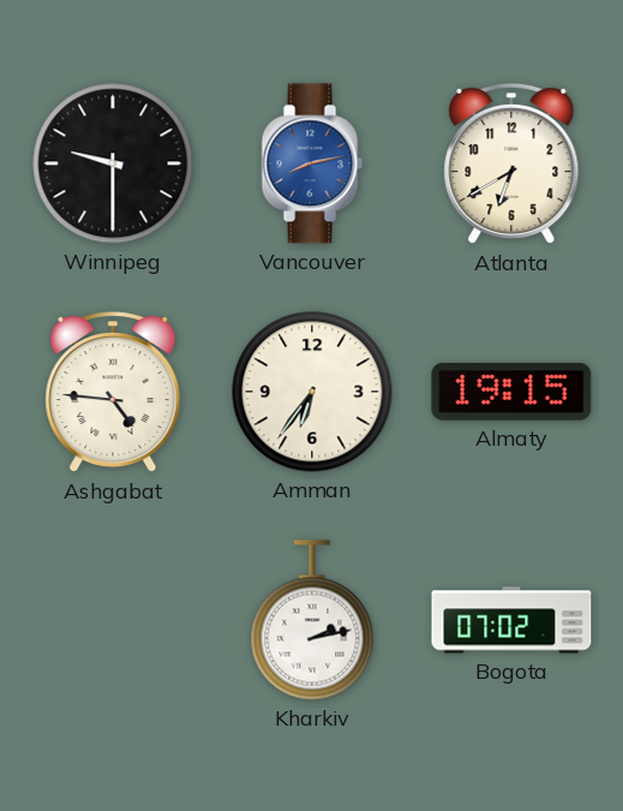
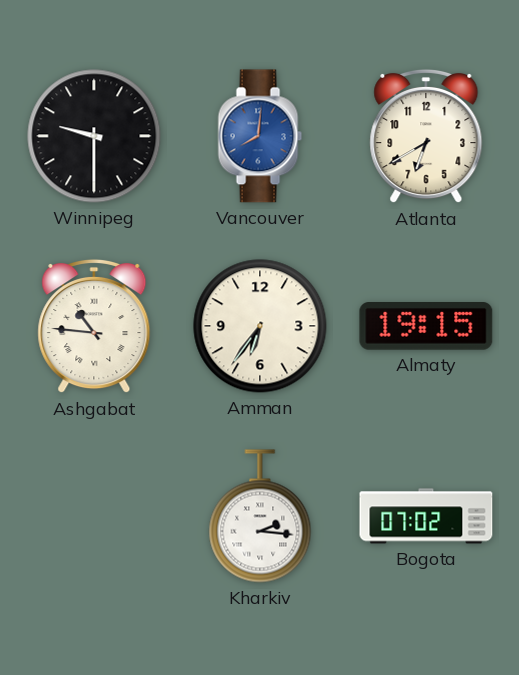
Vancouver: 8:13 -> 8:01 (260, 136)
Ashgabat: 4:46 -> 10:46 (94, 326)
Kharkiv: 2:13 -> 2:16 (260, 516)
